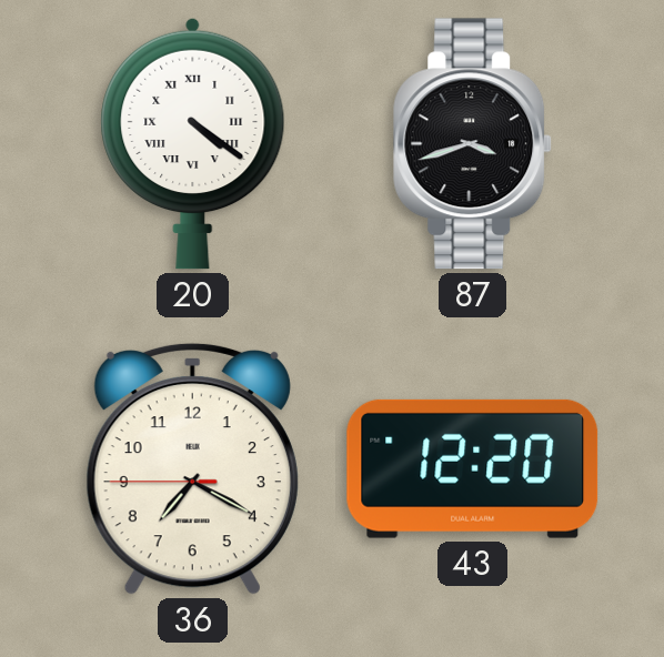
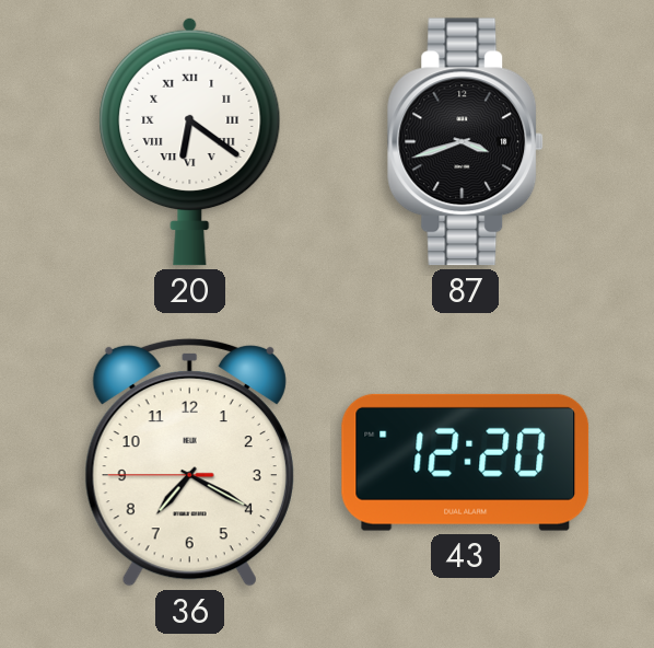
20: 4:21 -> 6:21 (190, 141)
